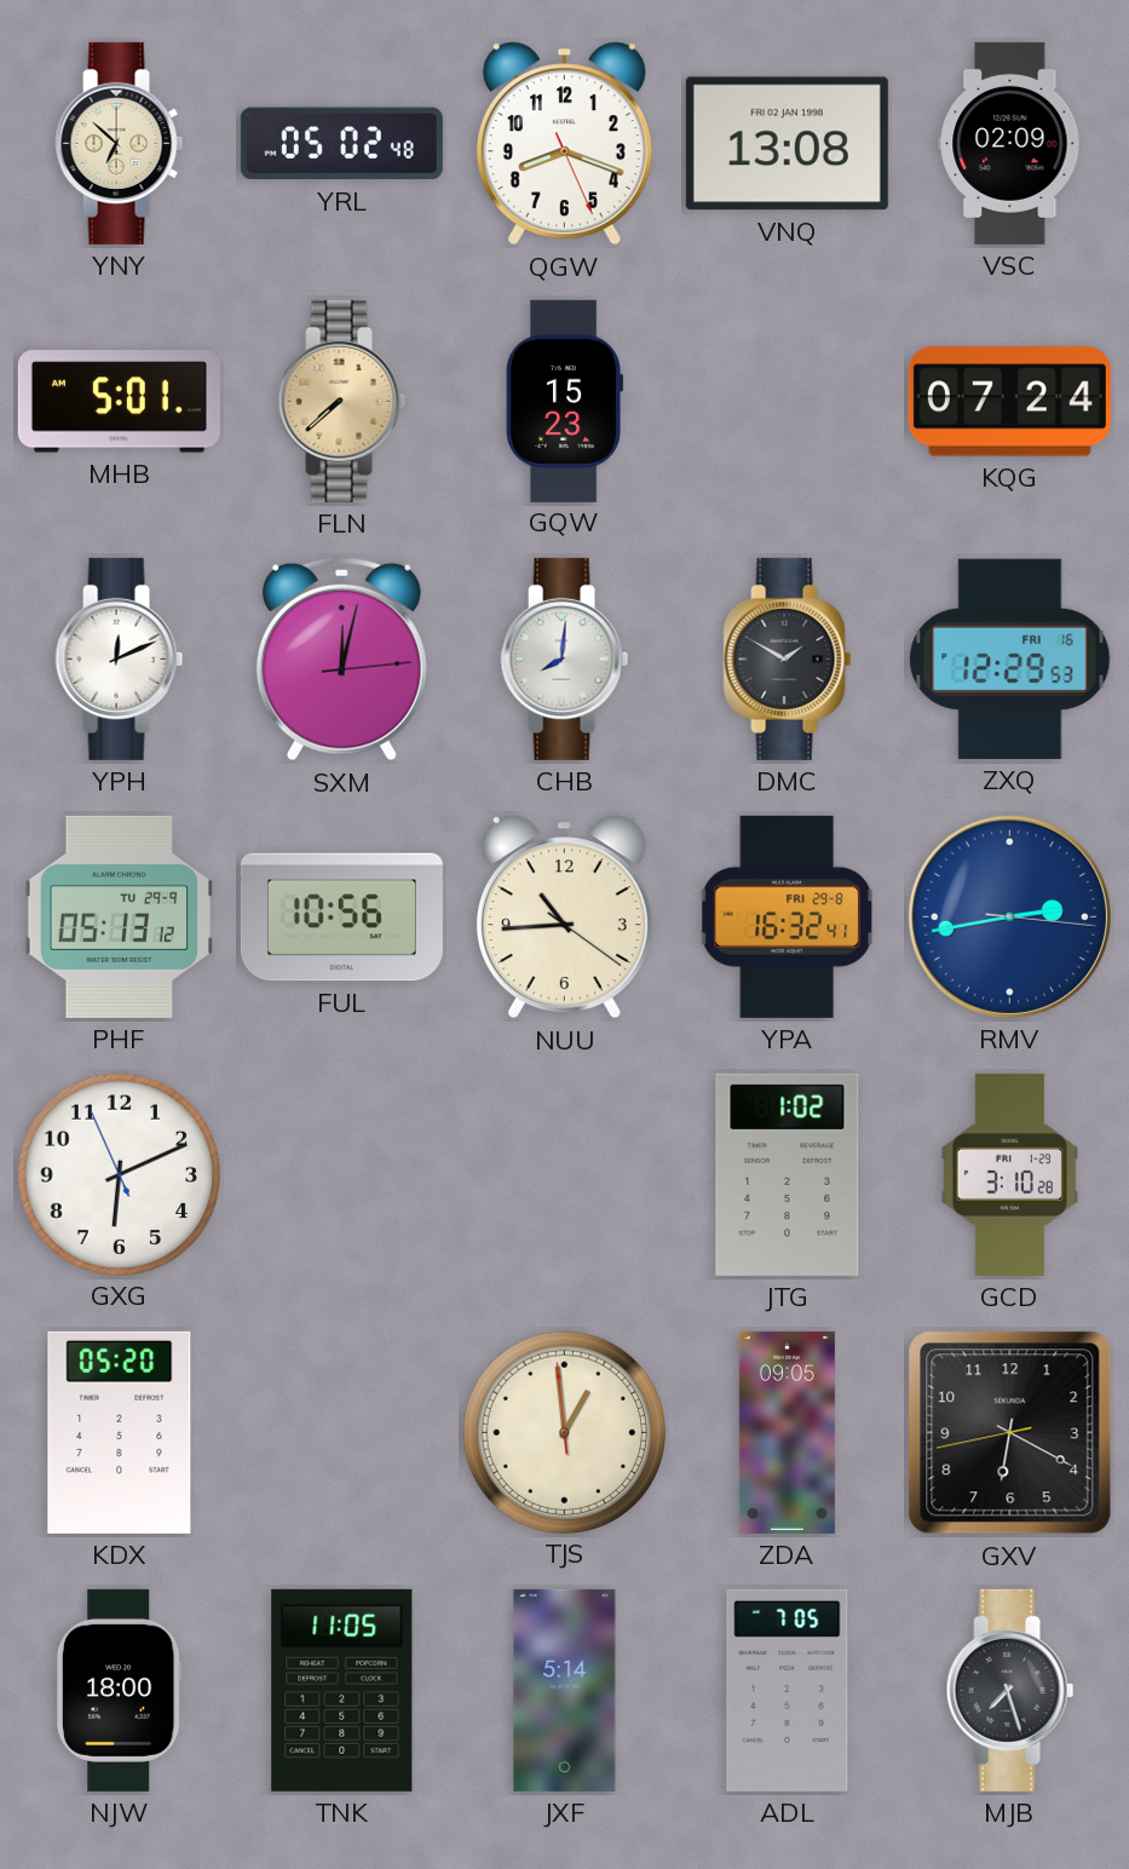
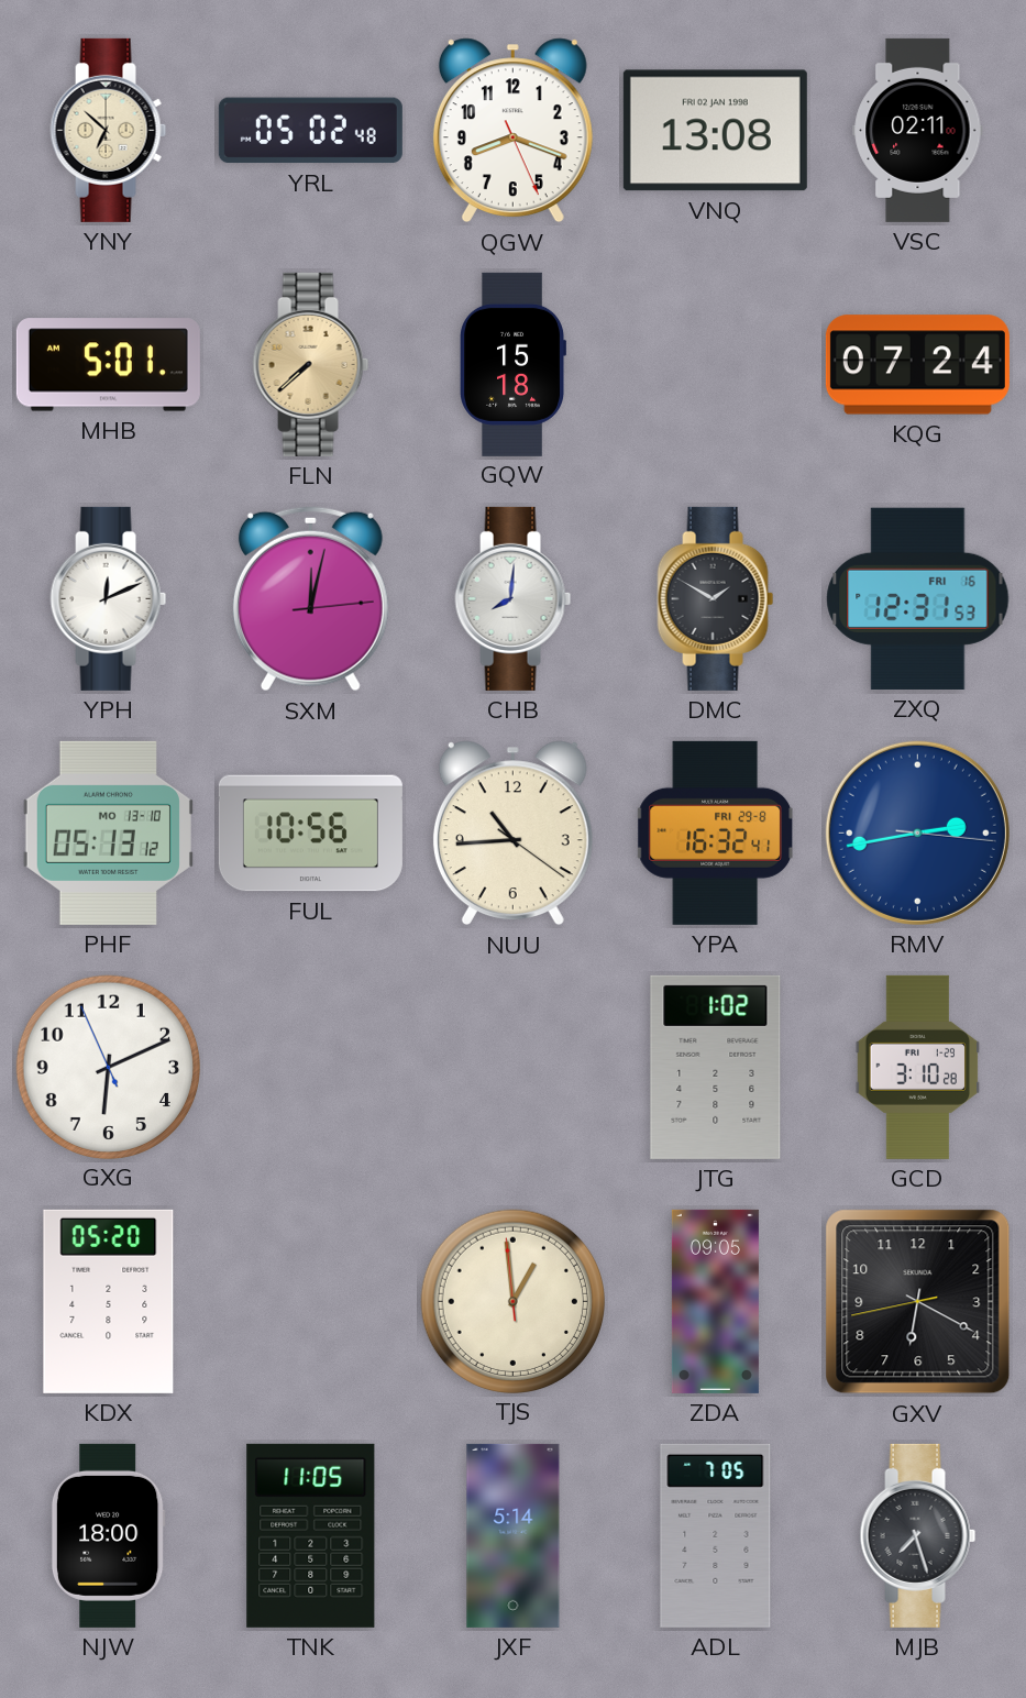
VSC: 02:09 -> 02:11 (918, 130)
GQW: 15:23 -> 15:18 (512, 364)
ZXQ: 12:29 -> 12:31 (918, 598)
PHF date: TU 29-9 -> MO 13-10 (108, 833)
